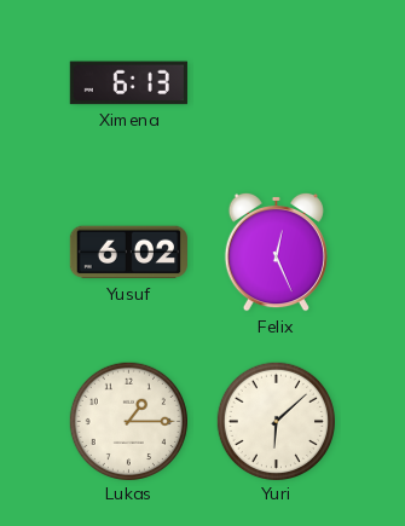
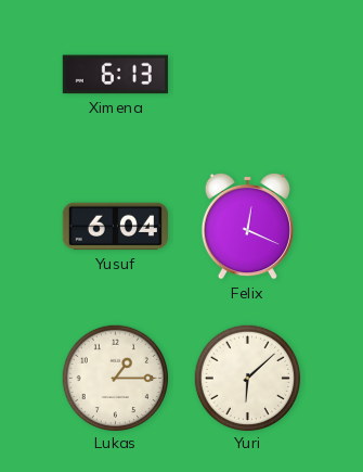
Yusuf: 6:02 -> 6:04 (115, 227)
Felix: 12:26 -> 12:19 (247, 226)
